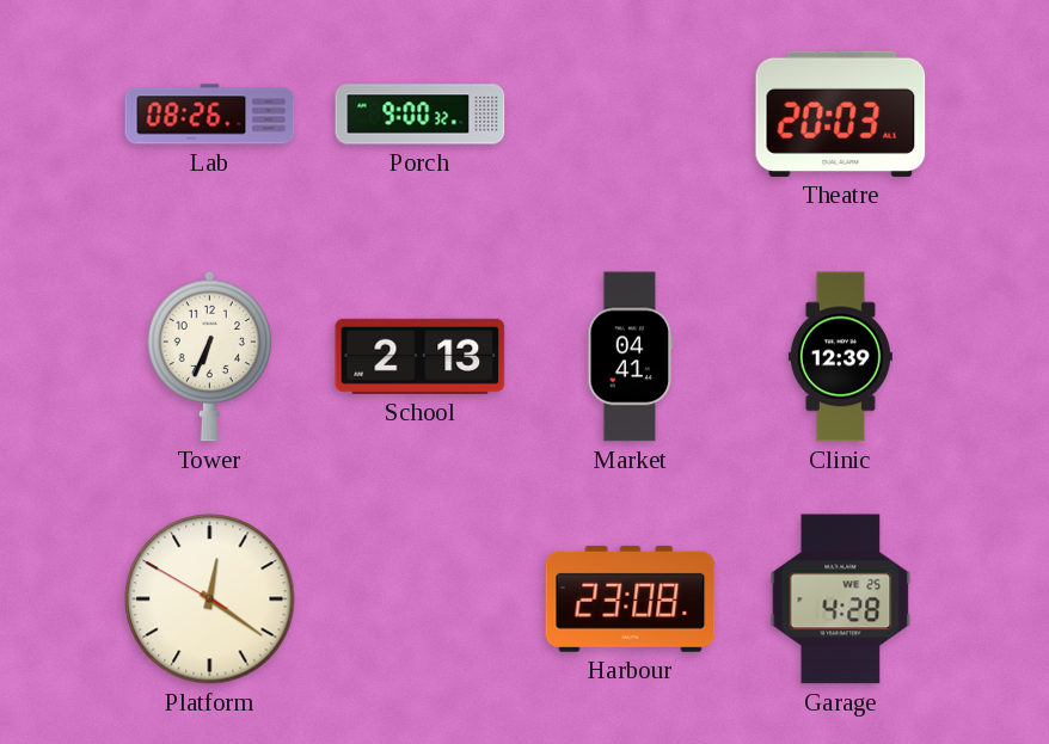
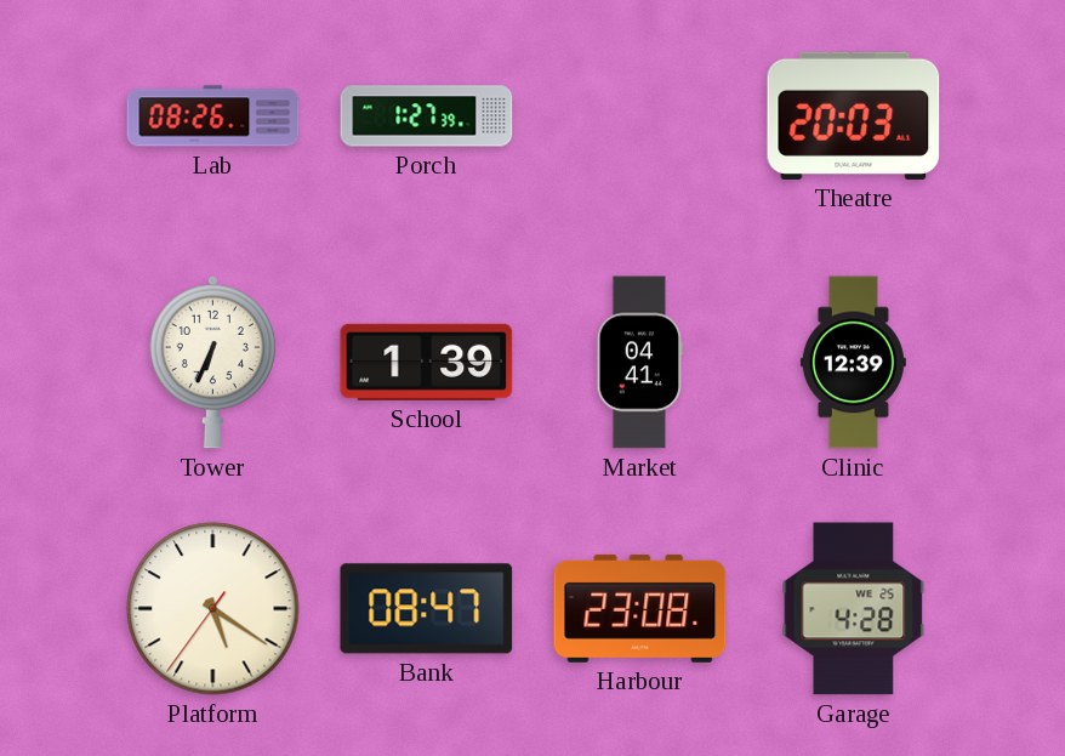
Porch: 9:00 -> 1:27 (427, 116)
School: 2:13 -> 1:39 (427, 362)
Platform: 12:20 -> 5:20 (213, 609)
Bank: none -> 08:47 (427, 609)
